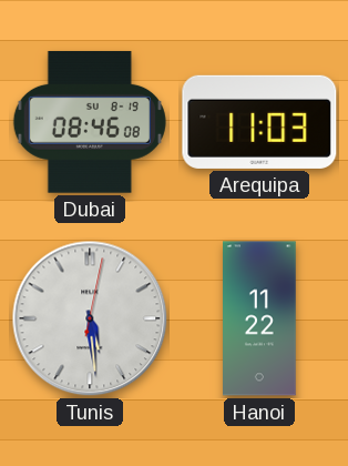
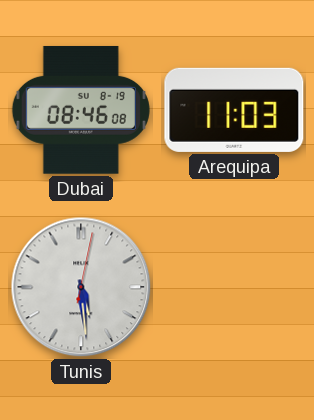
Hanoi: 11:22 -> none (259, 318)
